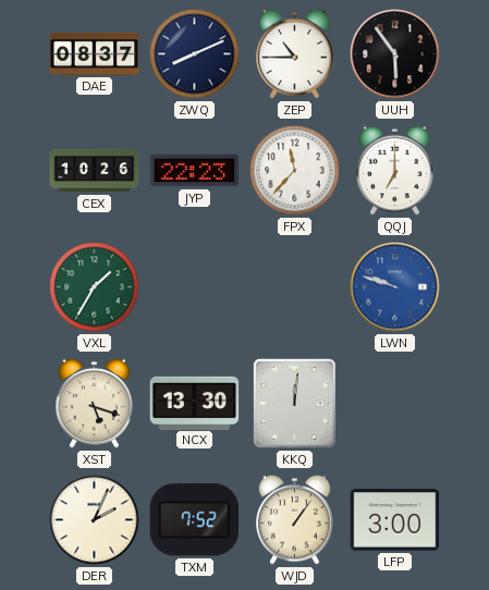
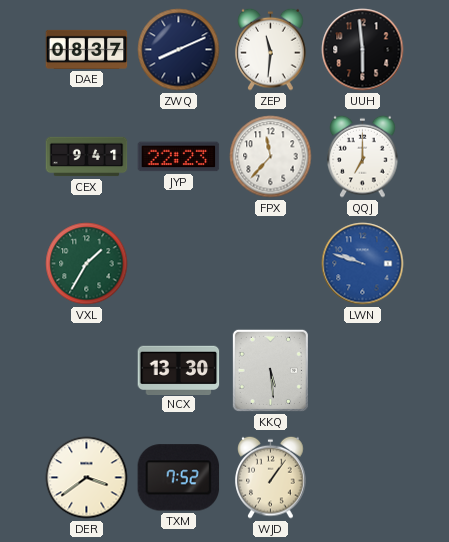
ZEP: 10:45 -> 11:31 (271, 49)
UUH: 5:54 -> 5:59 (363, 50)
CEX: 10:26 -> 9:41 (87, 157)
XST: 5:18 -> none (95, 403)
KKQ: 12:01 -> 5:29 (270, 370)
DER: 2:04 -> 3:39 (87, 478)
LFP: 3:00 -> none (395, 520)
